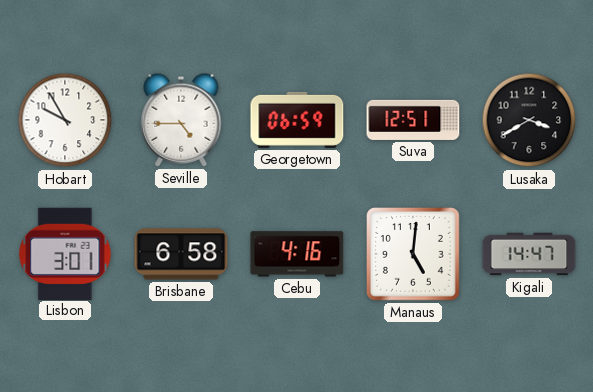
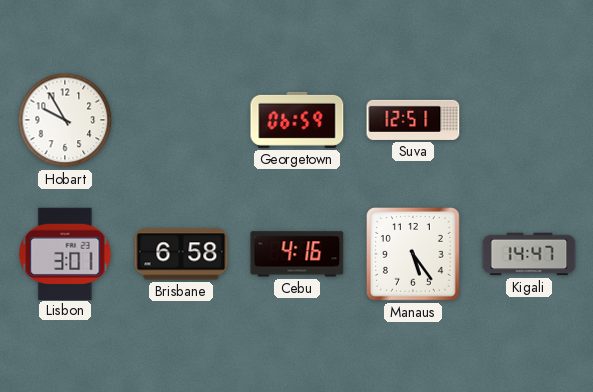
Seville: 4:45 -> none (181, 120)
Lusaka: 3:40 -> none (529, 120)
Manaus: 5:01 -> 5:24 (414, 255)
